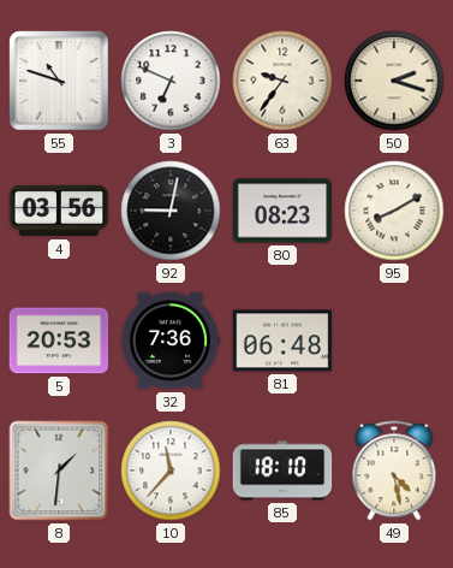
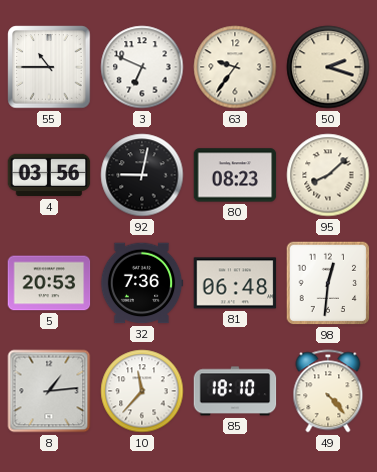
55: 10:48 -> 10:45 (49, 67)
95: 8:10 -> 8:08 (328, 175)
98: none -> 12:31 (328, 283)
8: 1:31 -> 1:14 (49, 391)
49: 4:28 -> 4:23 (328, 391)
